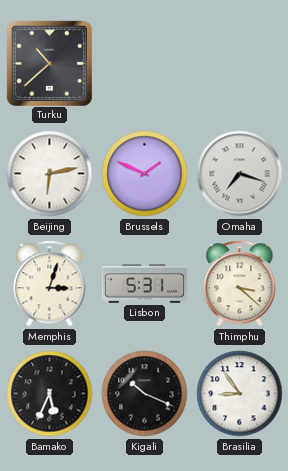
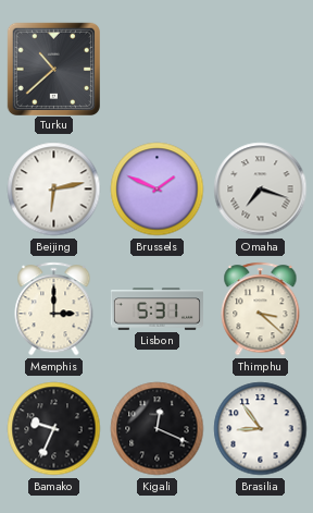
Memphis: 3:03 -> 3:00 (54, 309)
Bamako: 5:34 -> 9:34 (54, 429)
Kigali: 10:19 -> 12:19 (158, 429)
